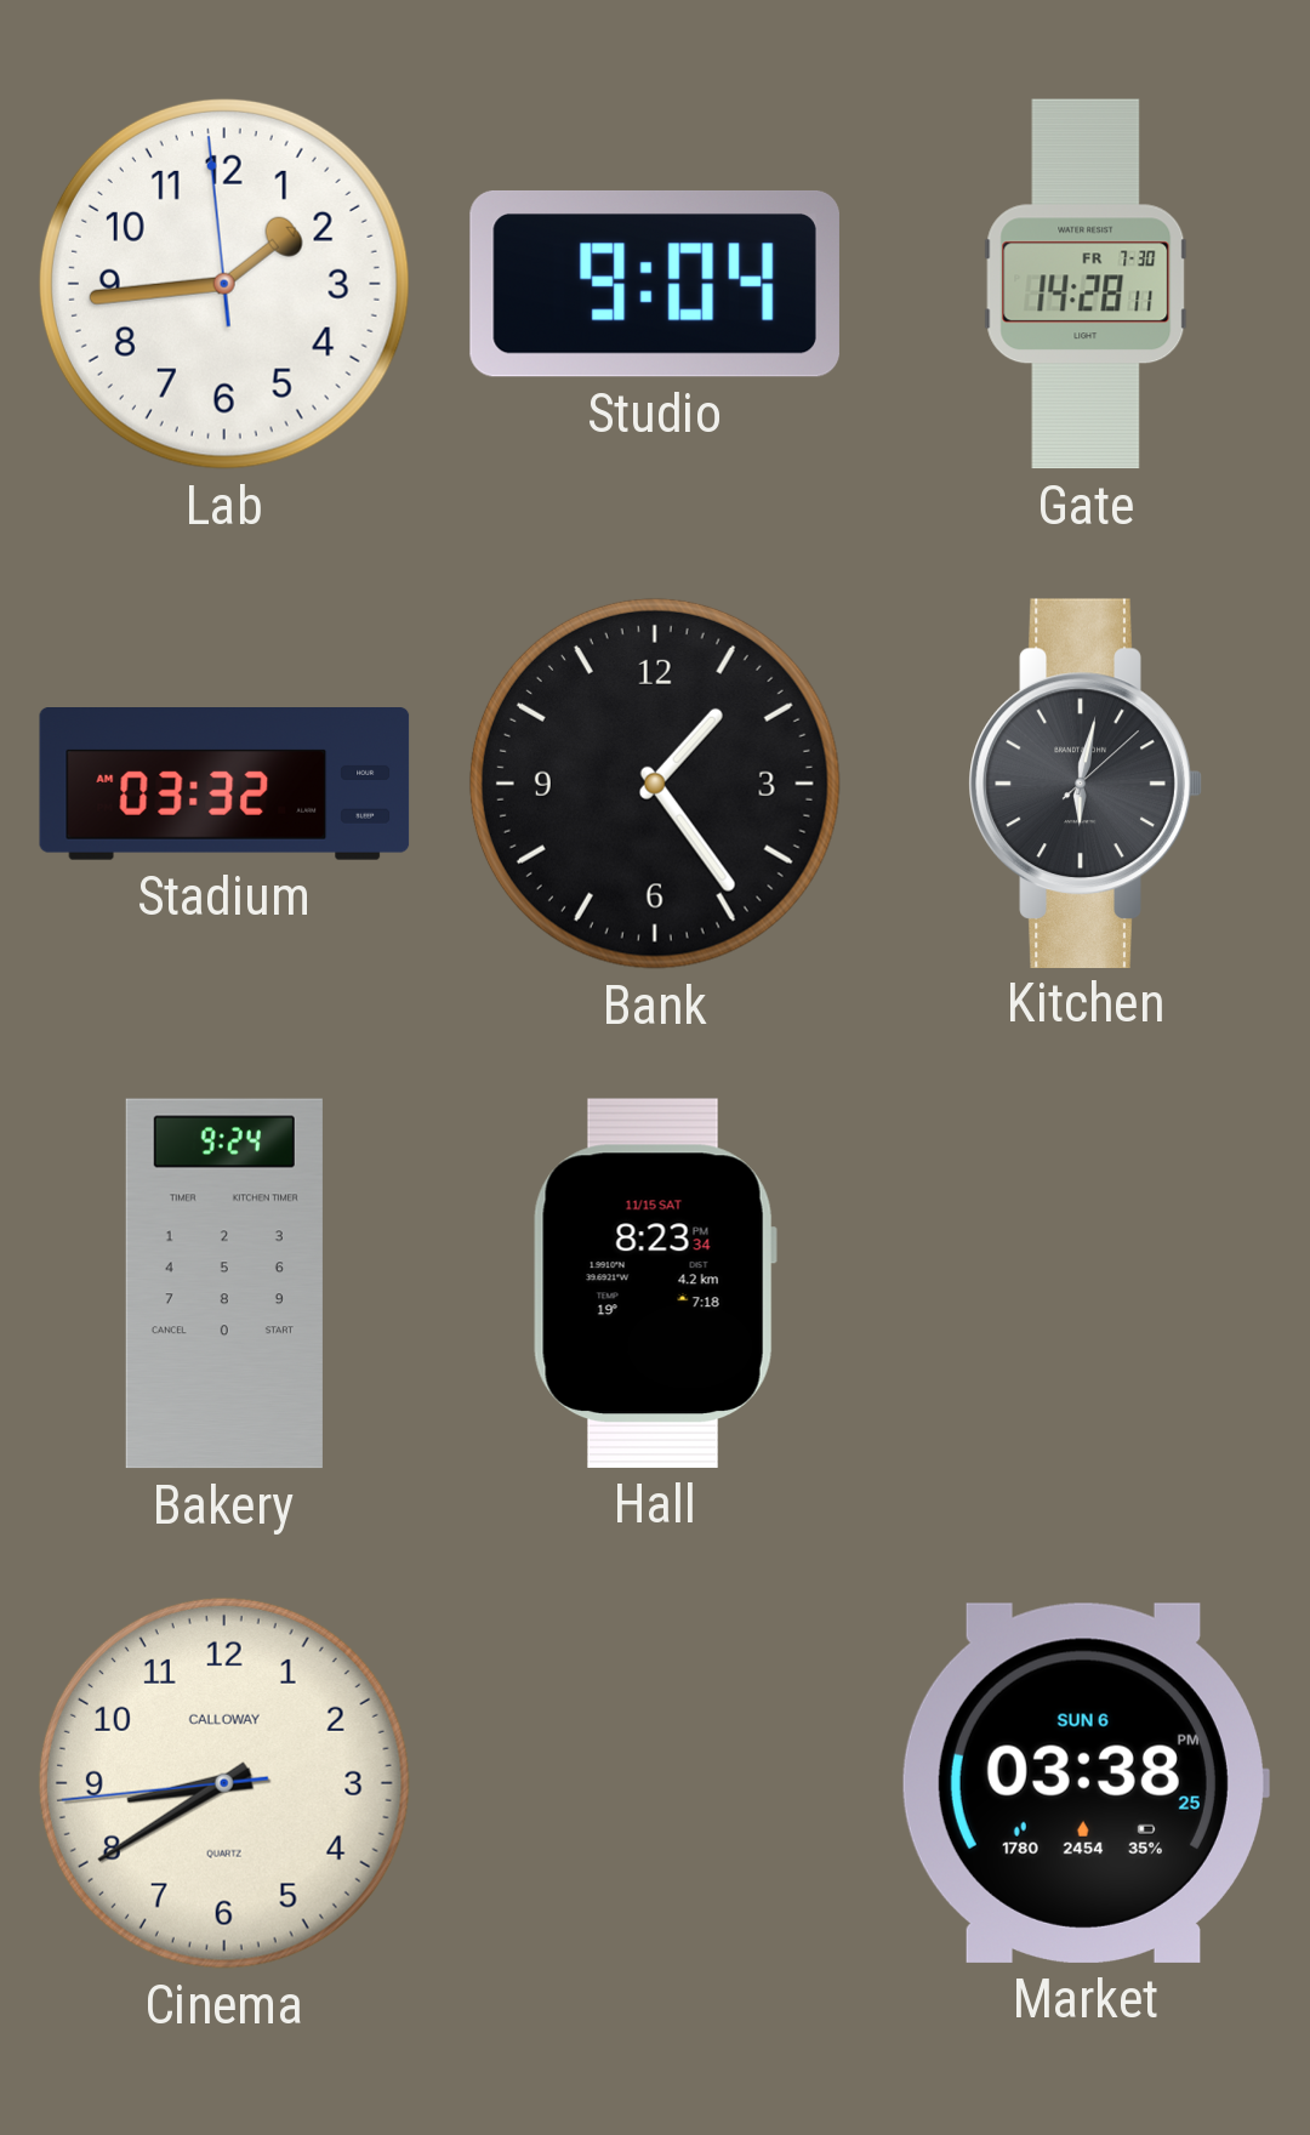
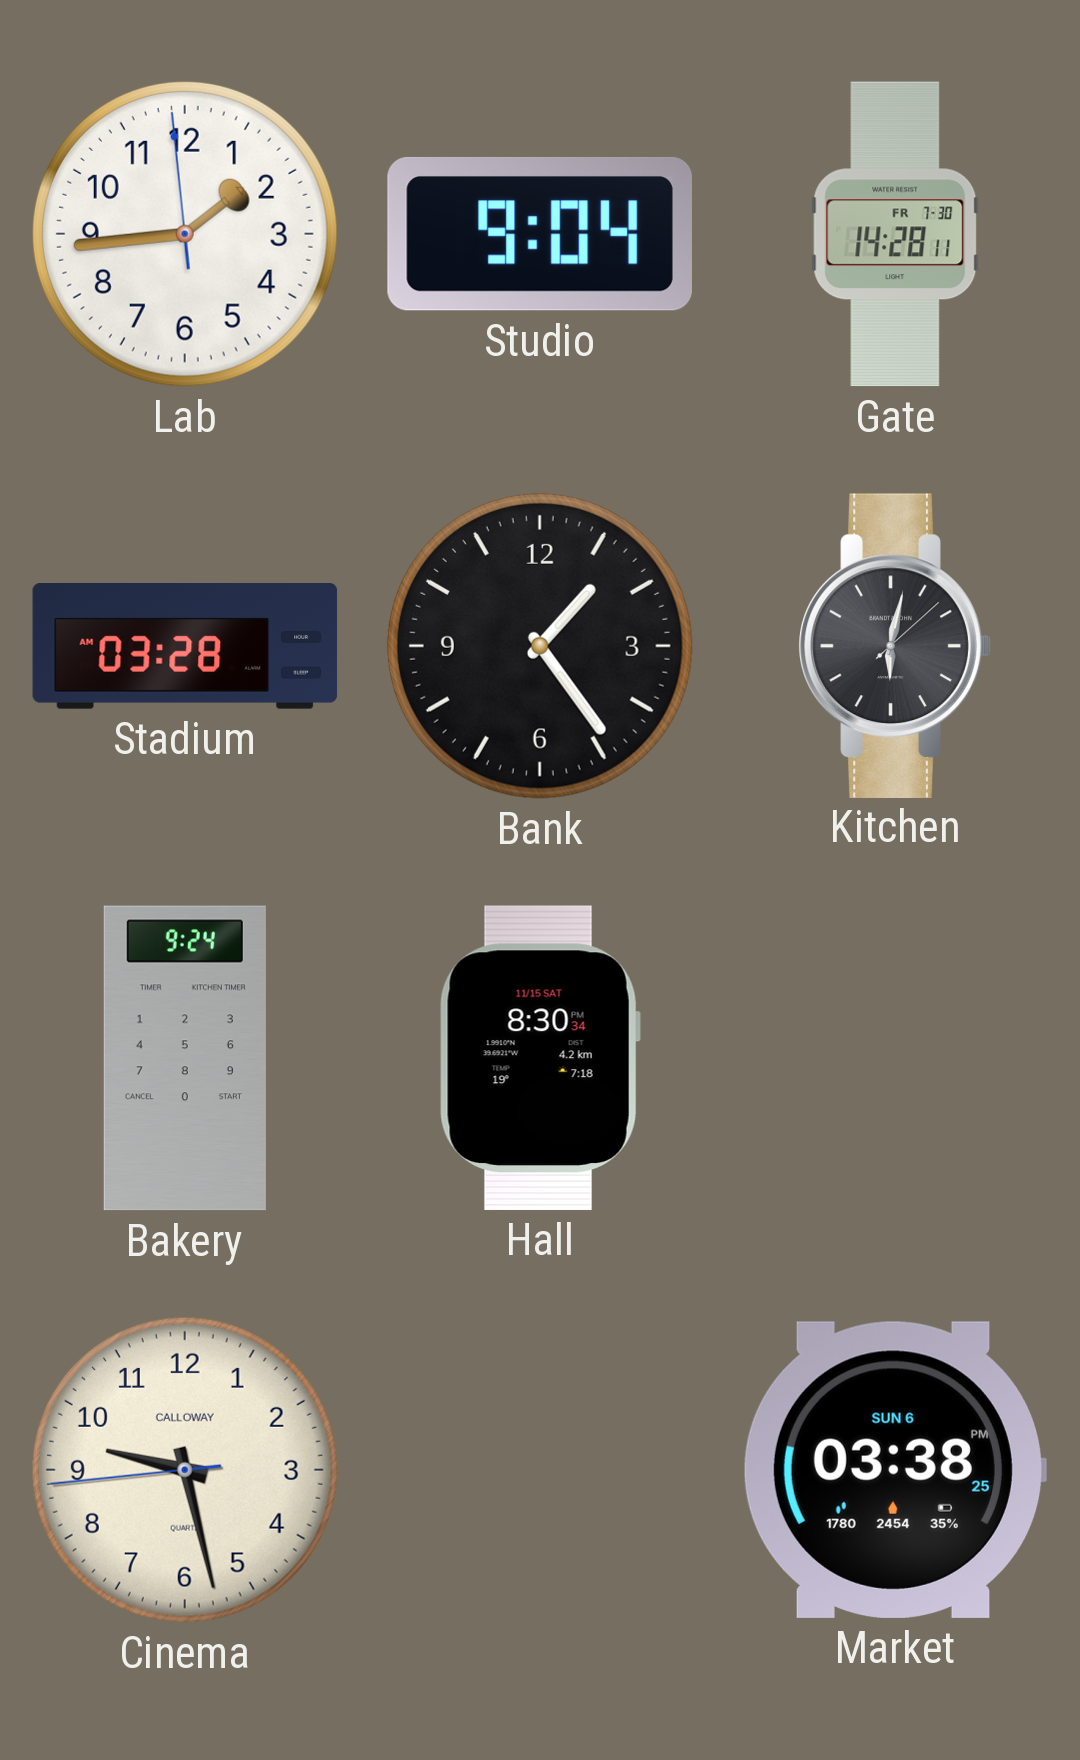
Stadium: 03:32 -> 03:28 (185, 647)
Hall: 8:23 -> 8:30 (540, 1058)
Cinema: 8:39 -> 9:27 (185, 1470)
